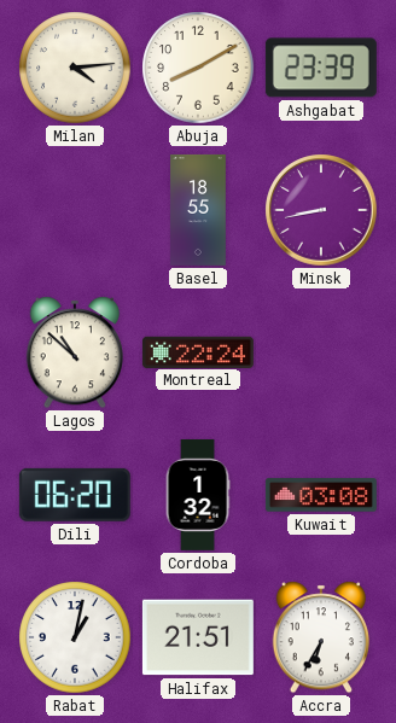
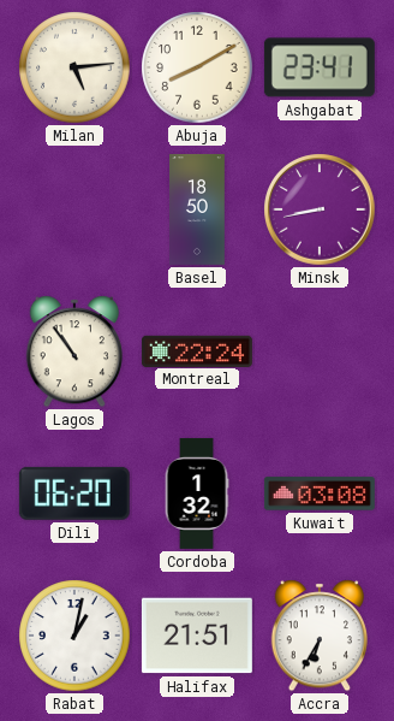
Milan: 4:14 -> 5:14 (74, 67)
Ashgabat: 23:39 -> 23:41 (320, 67)
Basel: 18:55 -> 18:50 (197, 209)
Lagos: 10:52 -> 10:54 (73, 351)
